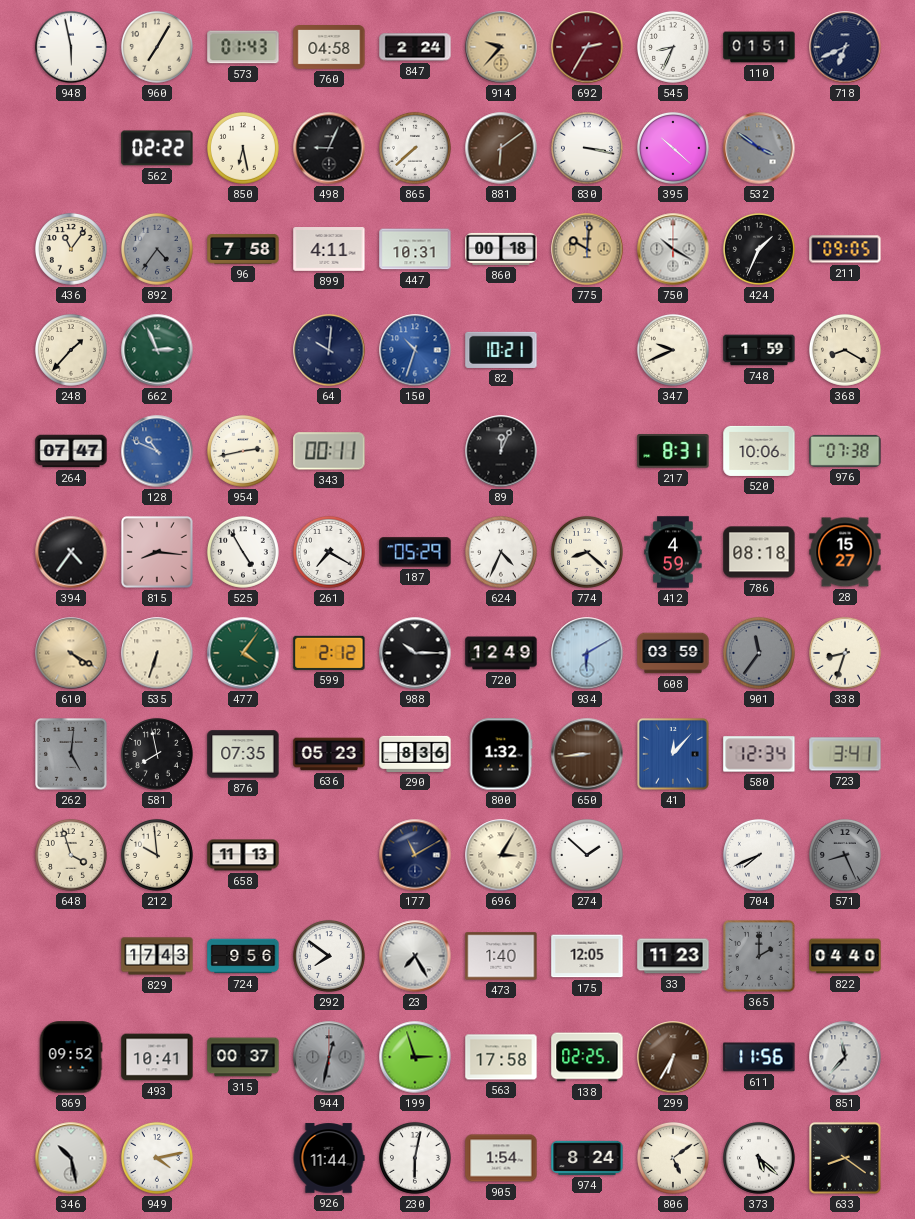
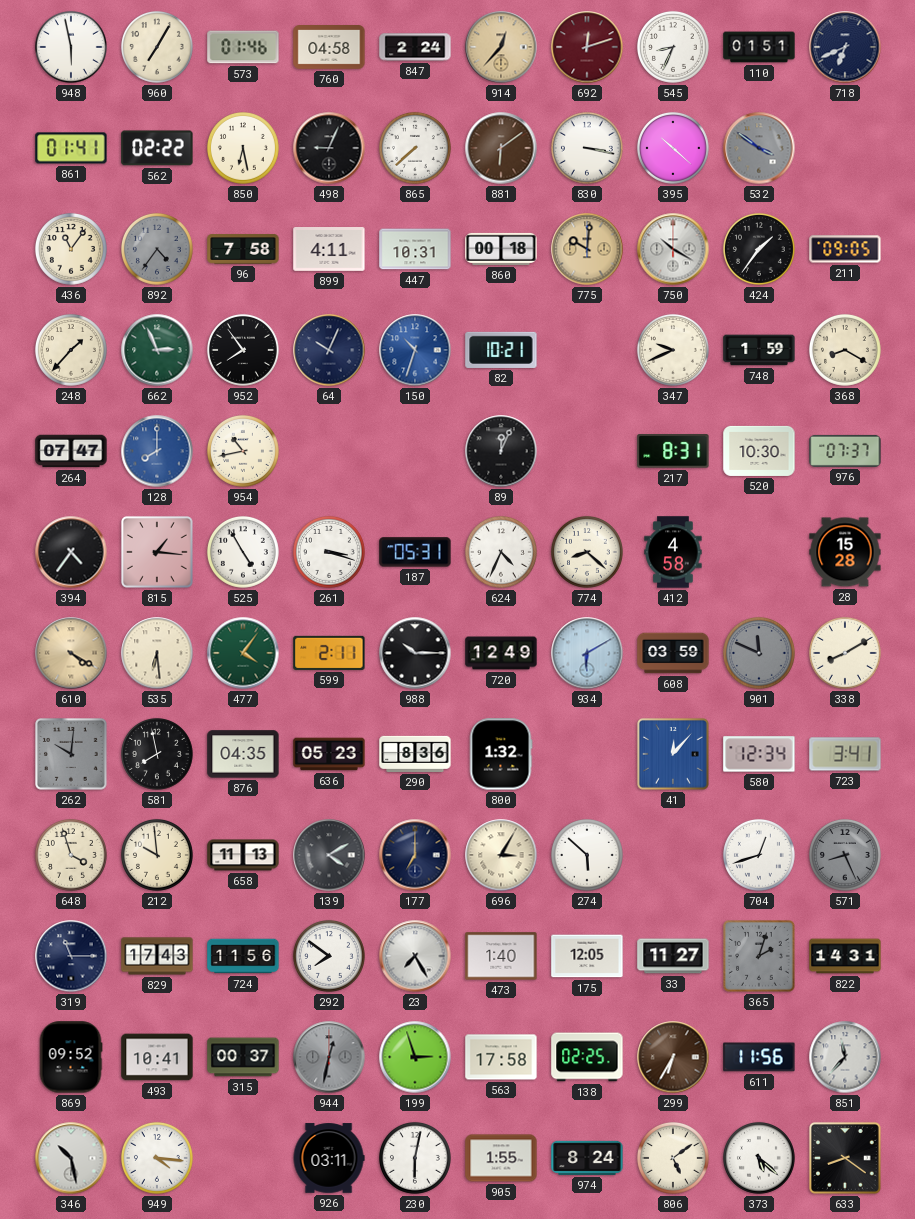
573: 01:43 -> 01:46 (243, 47)
914: 9:37 -> 12:37 (501, 47)
692: 2:35 -> 12:12 (587, 47)
861: none -> 01:41 (71, 148)
424: 1:34 -> 1:36 (759, 249)
952: none -> 7:54 (243, 350)
64: 10:01 -> 10:04 (329, 350)
128: 10:49 -> 8:00 (157, 451)
954: 2:43 -> 10:43 (243, 451)
343: 00:11 -> none (329, 451)
520: 10:06 -> 10:30 (759, 451)
976: 07:38 -> 07:37 (845, 451)
815: 8:16 -> 1:16 (157, 552)
261: 7:20 -> 3:18 (329, 552)
187: 05:29 -> 05:31 (415, 552)
412: 4:59 -> 4:58 (673, 552)
786: 08:18 -> none (759, 552)
28: 15:27 -> 15:28 (845, 552)
535: 6:33 -> 6:29 (157, 653)
599: 2:12 -> 2:11 (329, 653)
901: 11:36 -> 11:49 (759, 653)
338: 8:33 -> 8:10 (845, 653)
262: 5:01 -> 10:01 (72, 755)
876: 07:35 -> 04:35 (243, 754)
650: 8:44 -> none (587, 754)
139: none -> 4:10 (329, 855)
177: 11:10 -> 7:00 (415, 855)
274: 1:52 -> 5:52 (587, 855)
704: 7:41 -> 12:42 (759, 855)
319: none -> 11:15 (71, 956)
724: 9:56 -> 11:56 (243, 956)
33: 11:23 -> 11:27 (673, 956)
365: 2:00 -> 2:03 (760, 957)
822: 04:40 -> 14:31 (845, 956)
949: 4:13 -> 4:16 (157, 1158)
926: 11:44 -> 03:11 (329, 1158)
905: 1:54 -> 1:55 (501, 1158)
